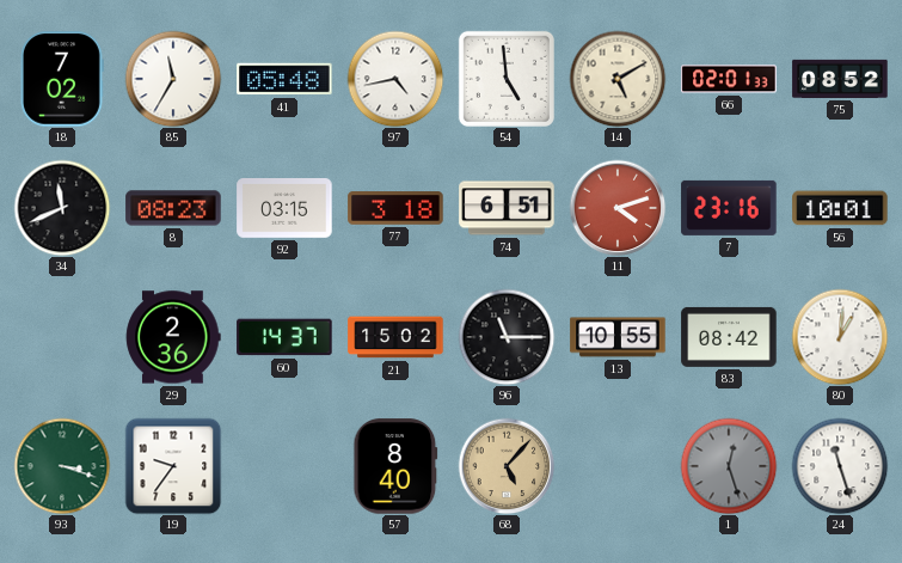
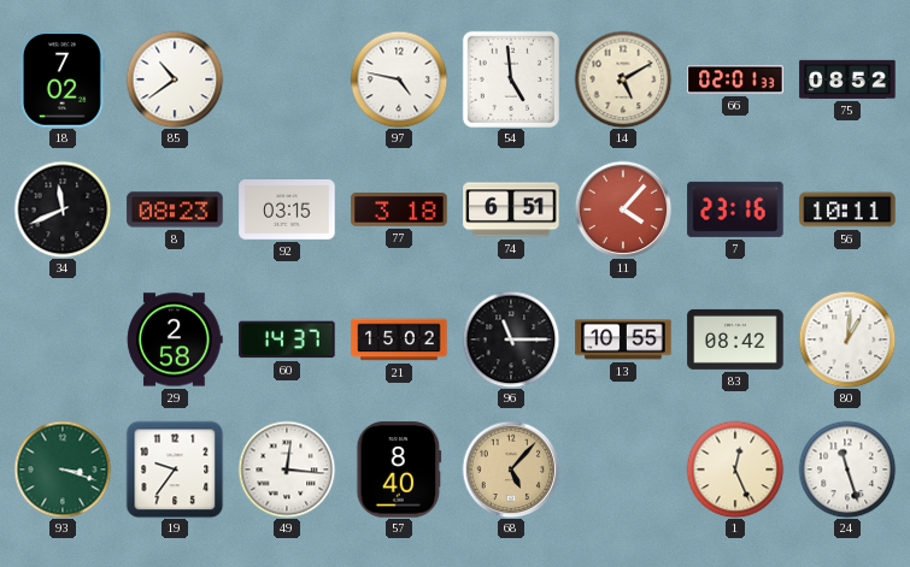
85: 11:35 -> 10:39 (175, 79)
41: 05:48 -> none (284, 79)
97: 4:43 -> 4:47 (399, 79)
11: 4:12 -> 4:07 (623, 209)
56: 10:01 -> 10:11 (847, 209)
29: 2:36 -> 2:58 (175, 339)
49: none -> 12:16 (287, 469)
1: 12:27 -> 12:26 (735, 469)
1 dial: grey -> cream (735, 469)
